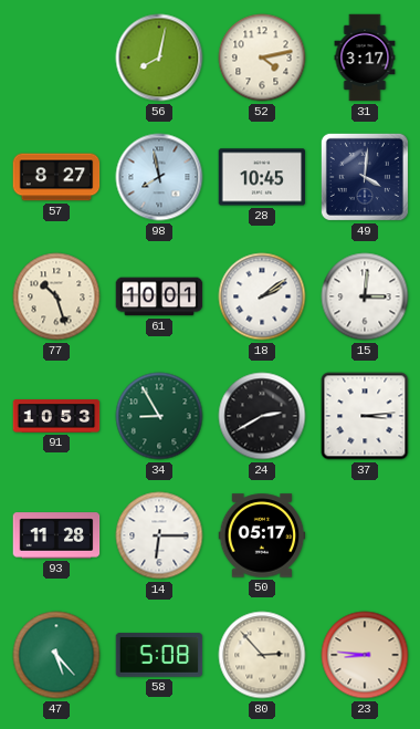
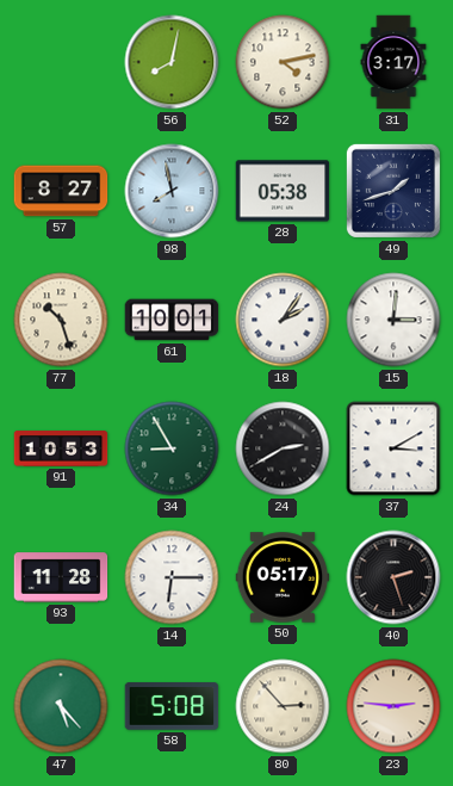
28: 10:45 -> 05:38 (283, 191)
49: 4:01 -> 1:42 (393, 191)
18: 2:09 -> 2:06 (283, 320)
37: 3:14 -> 3:10 (393, 448)
40: none -> 2:27 (393, 577)
23: 8:46 -> 2:46 (393, 706)
